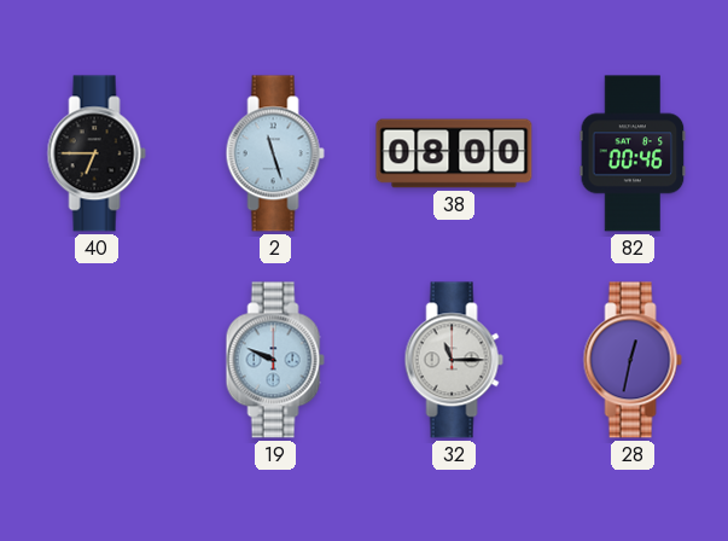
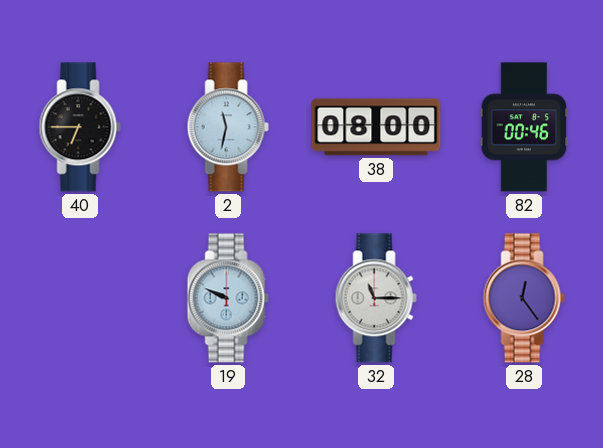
2: 11:27 -> 11:32 (228, 127)
28: 12:32 -> 12:24 (524, 298)
